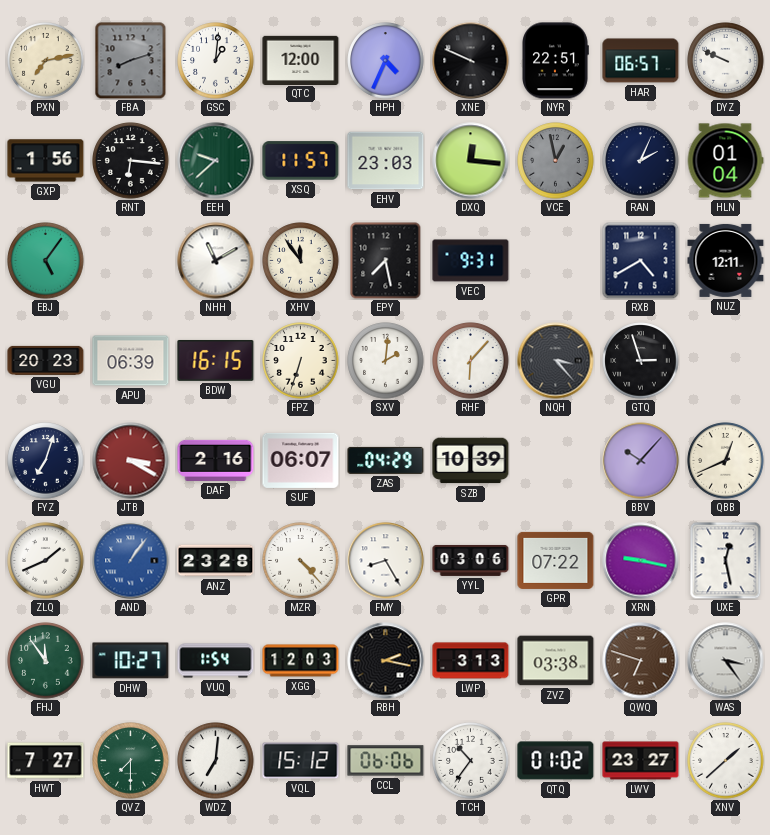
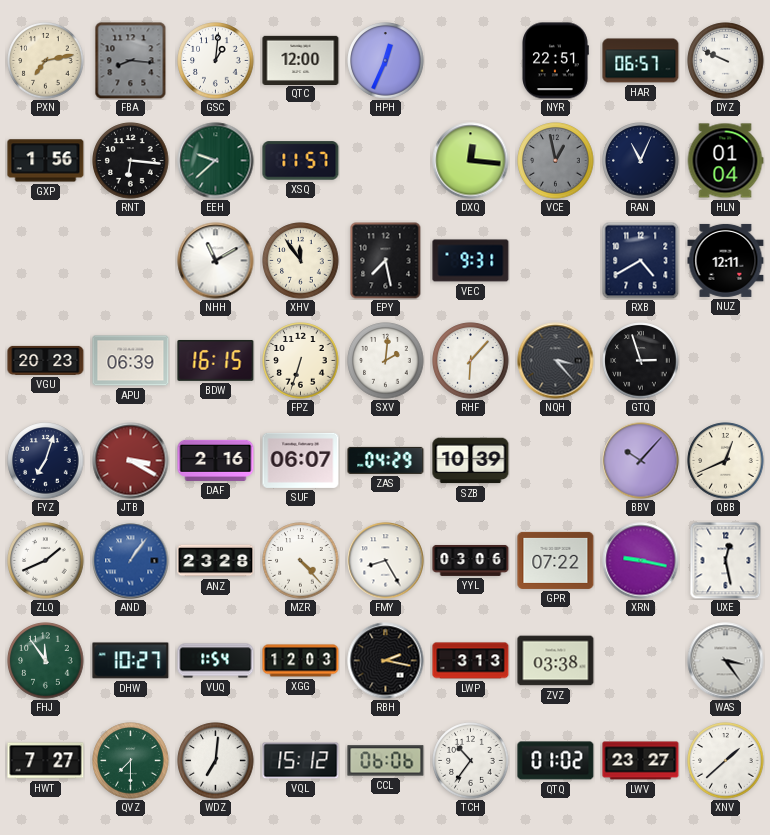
FBA: 8:12 -> 8:16 (131, 60)
HPH: 4:34 -> 12:34 (386, 61)
XNE: 9:49 -> none (471, 61)
EHV: 23:03 -> none (386, 161)
RAN: 2:04 -> 11:04 (641, 161)
EBJ: 5:06 -> none (46, 261)
QWQ: 6:48 -> none (641, 661)
